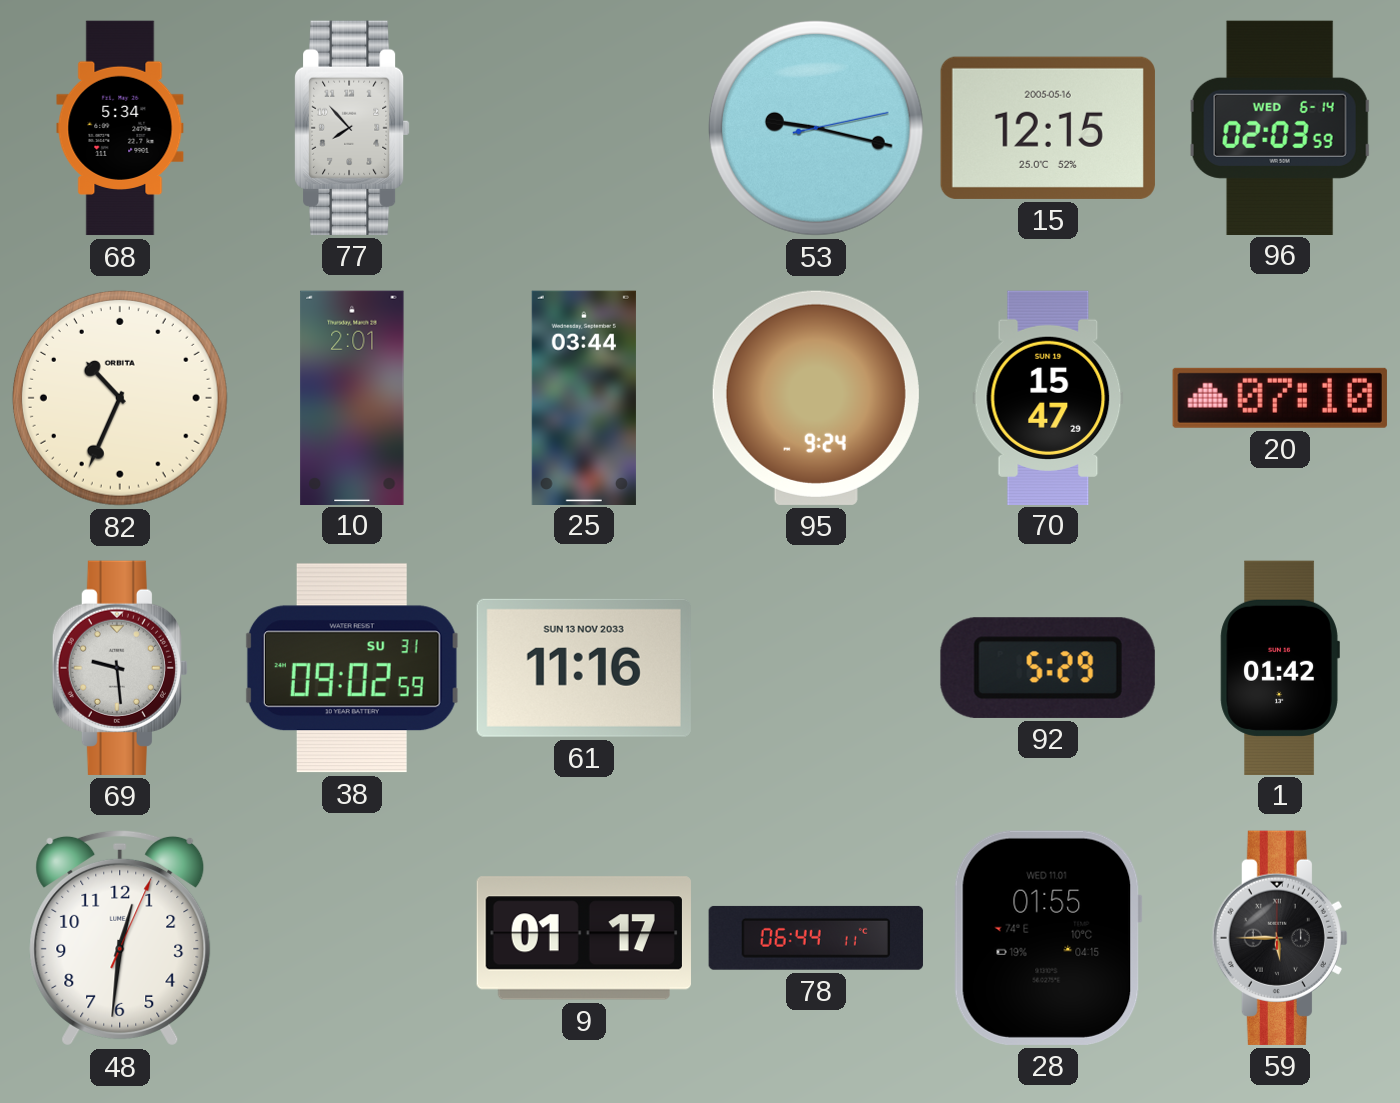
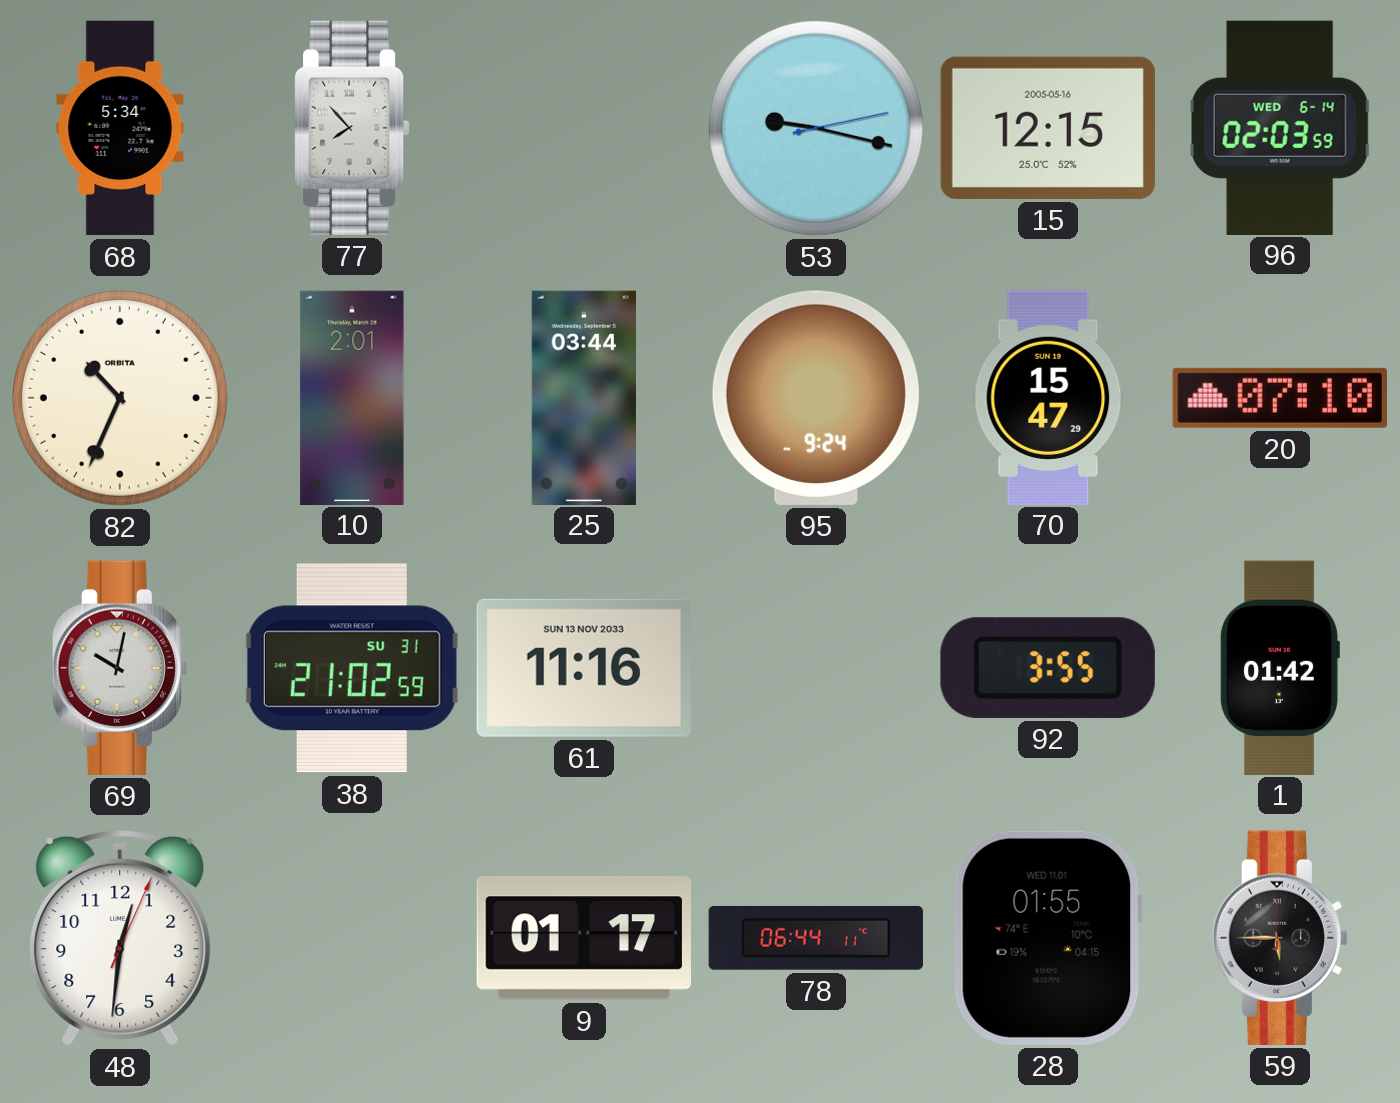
69: 9:29 -> 10:02 (120, 668)
38: 09:02 -> 21:02 (352, 668)
92: 5:29 -> 3:55 (1048, 668)
